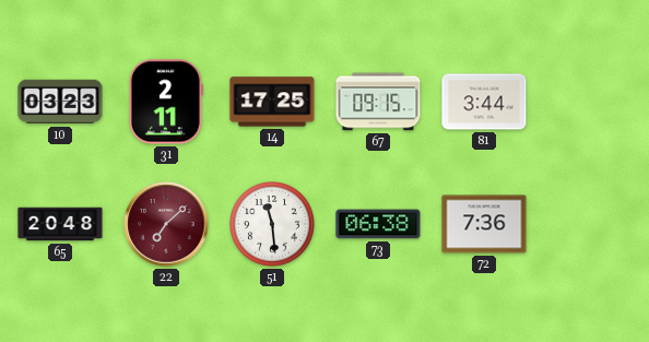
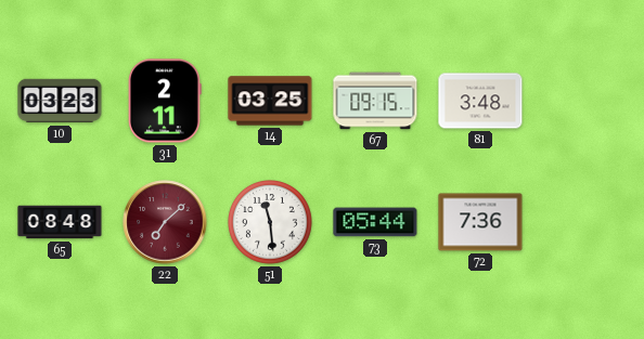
14: 17:25 -> 03:25 (270, 101)
81: 3:44 -> 3:48 (480, 101)
65: 20:48 -> 08:48 (60, 222)
73: 06:38 -> 05:44 (375, 222)
